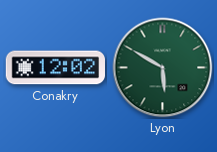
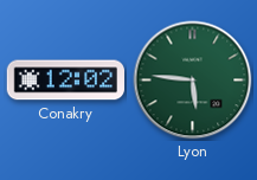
Lyon: 5:50 -> 5:46 (193, 81)
